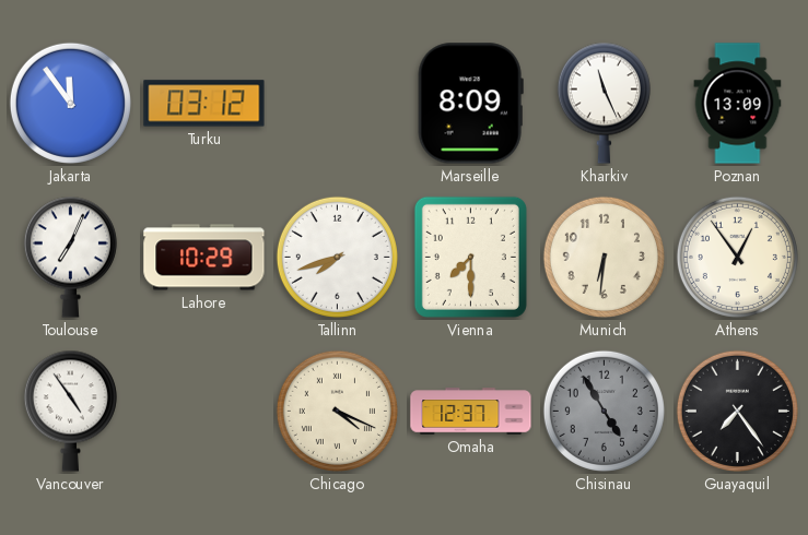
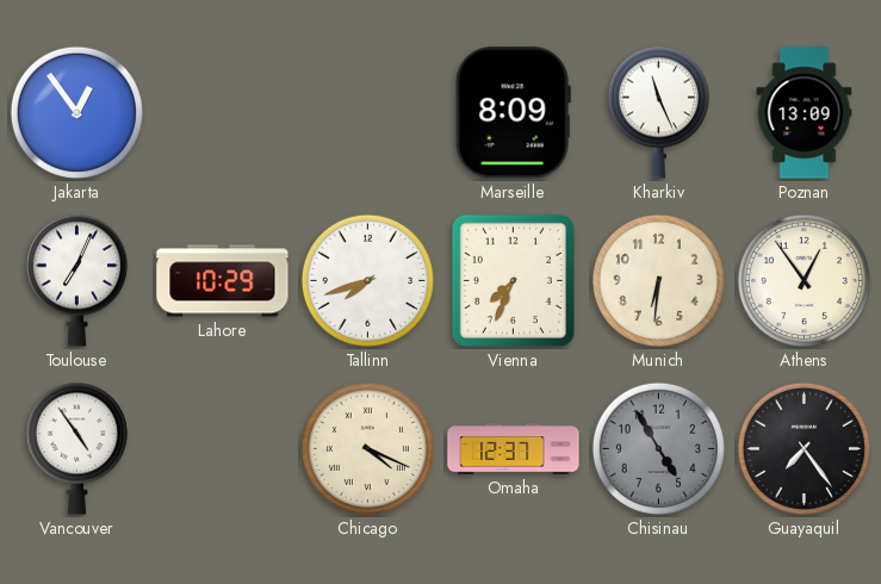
Jakarta: 11:54 -> 12:54 (76, 112)
Turku: 03:12 -> none (204, 104)
Vienna: 7:30 -> 7:34 (513, 280)
